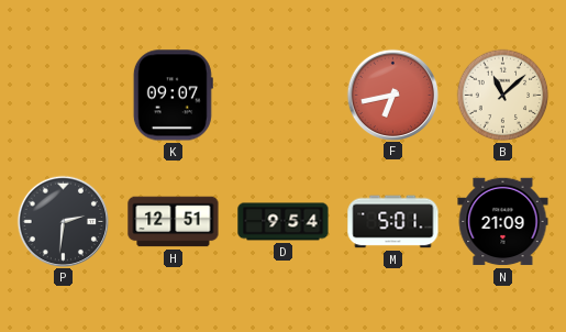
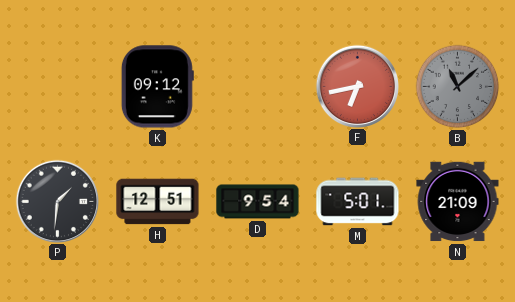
K: 09:07 -> 09:12 (157, 87)
B dial: cream -> grey (458, 87)
P: 2:31 -> 1:31 (57, 201)
